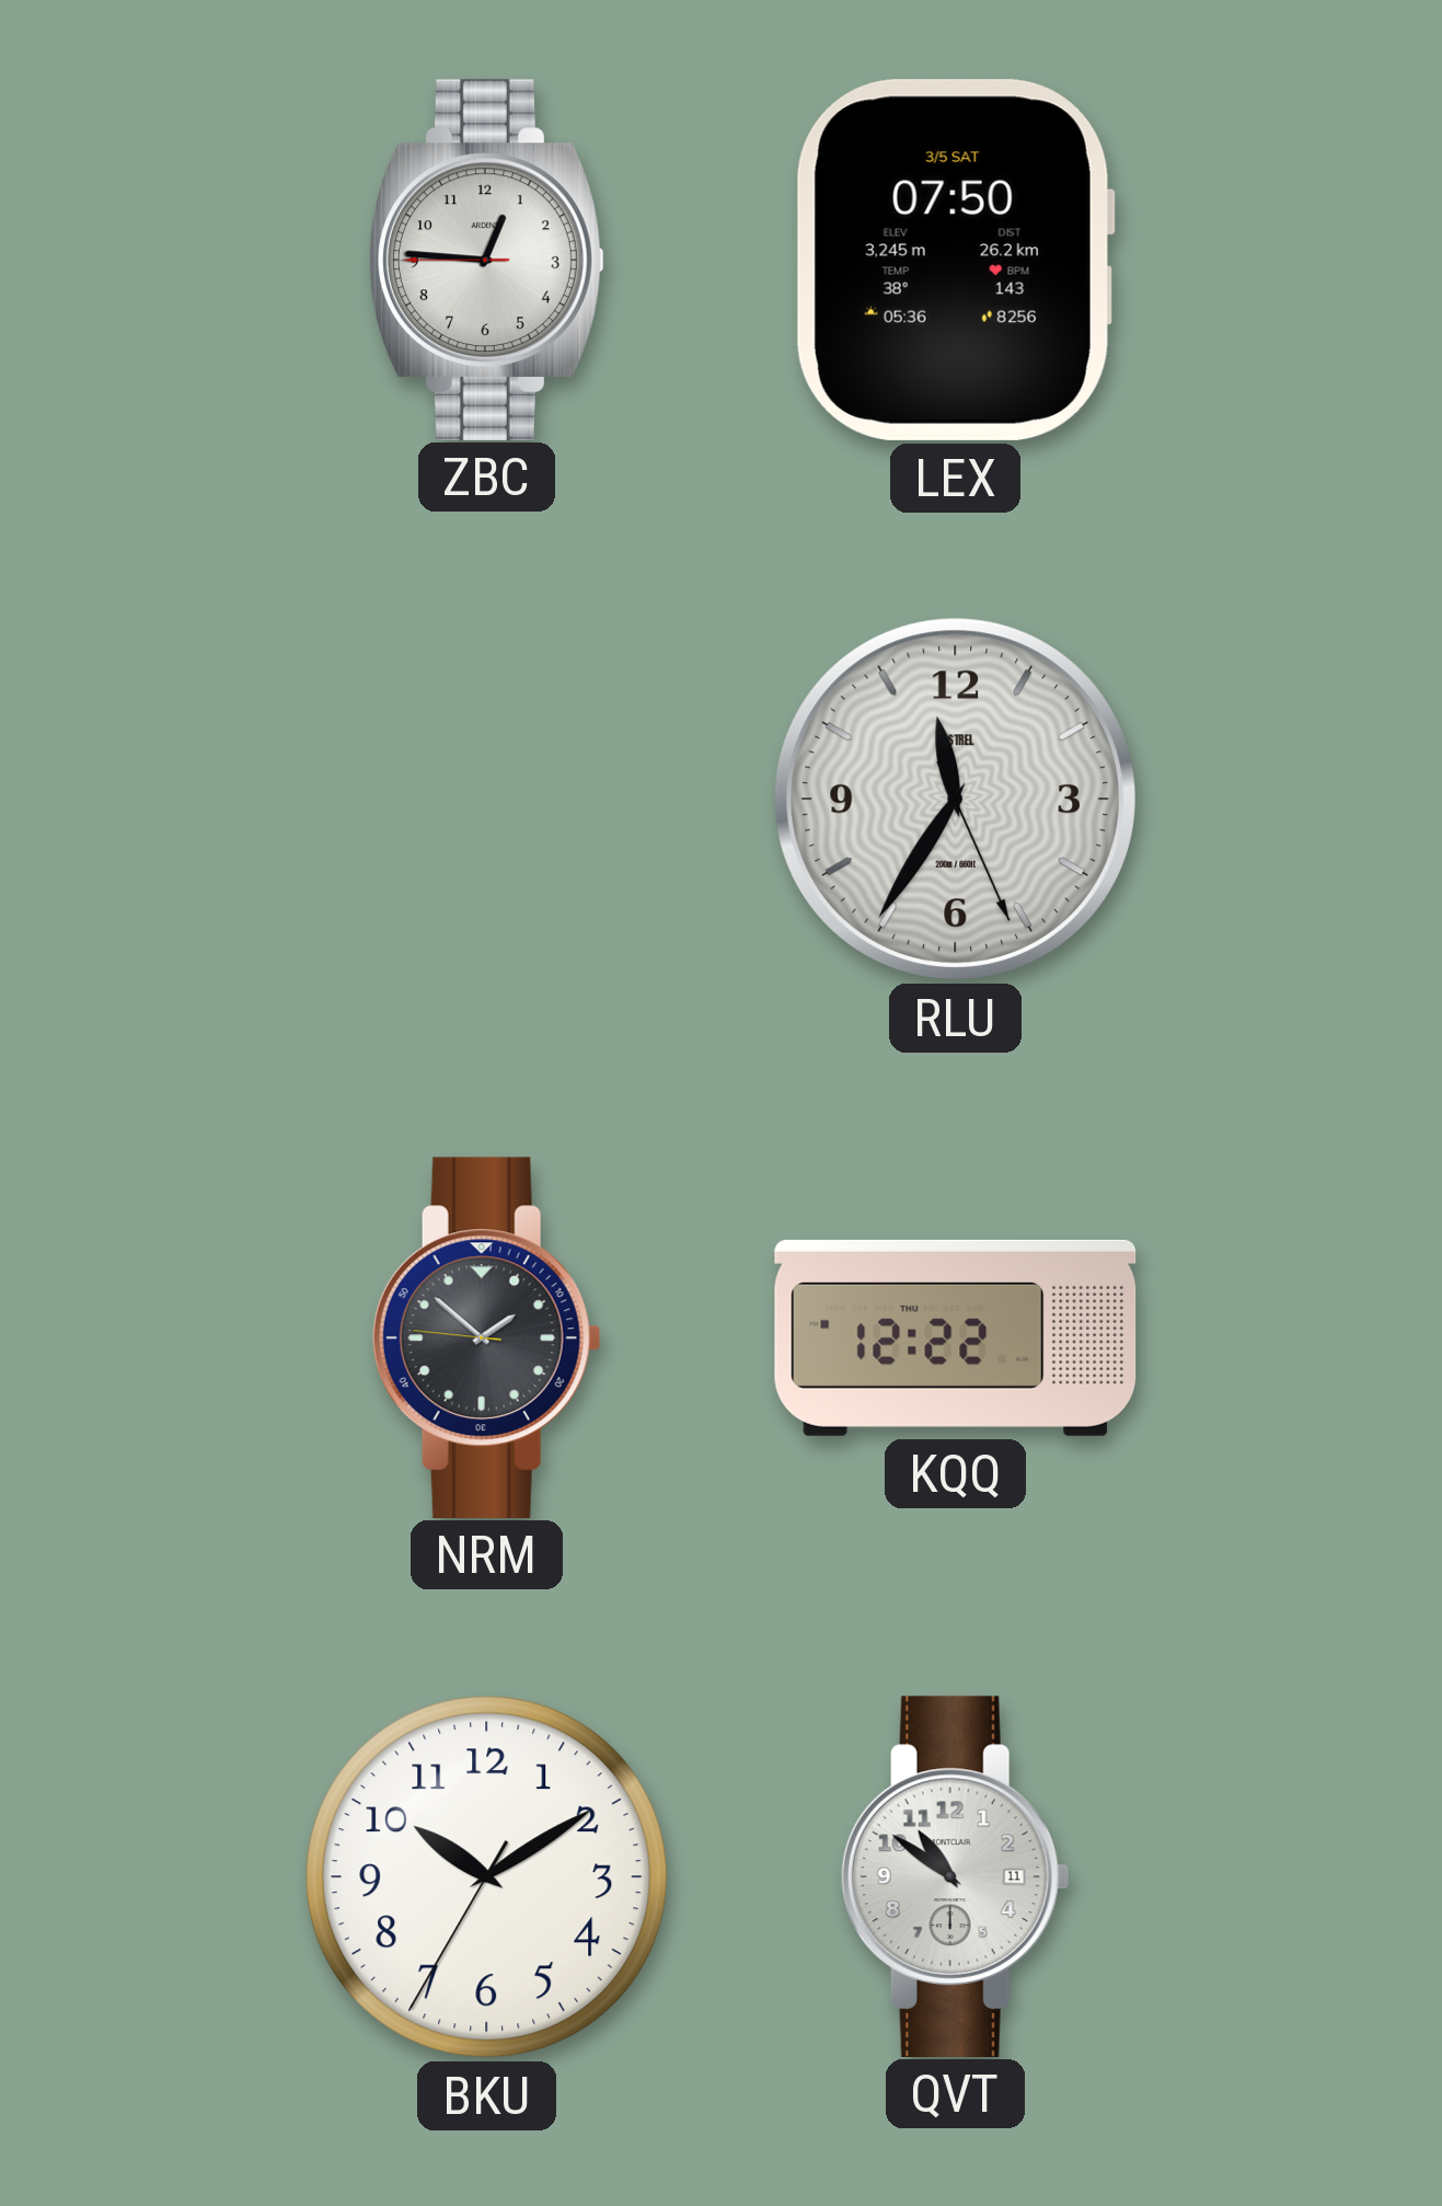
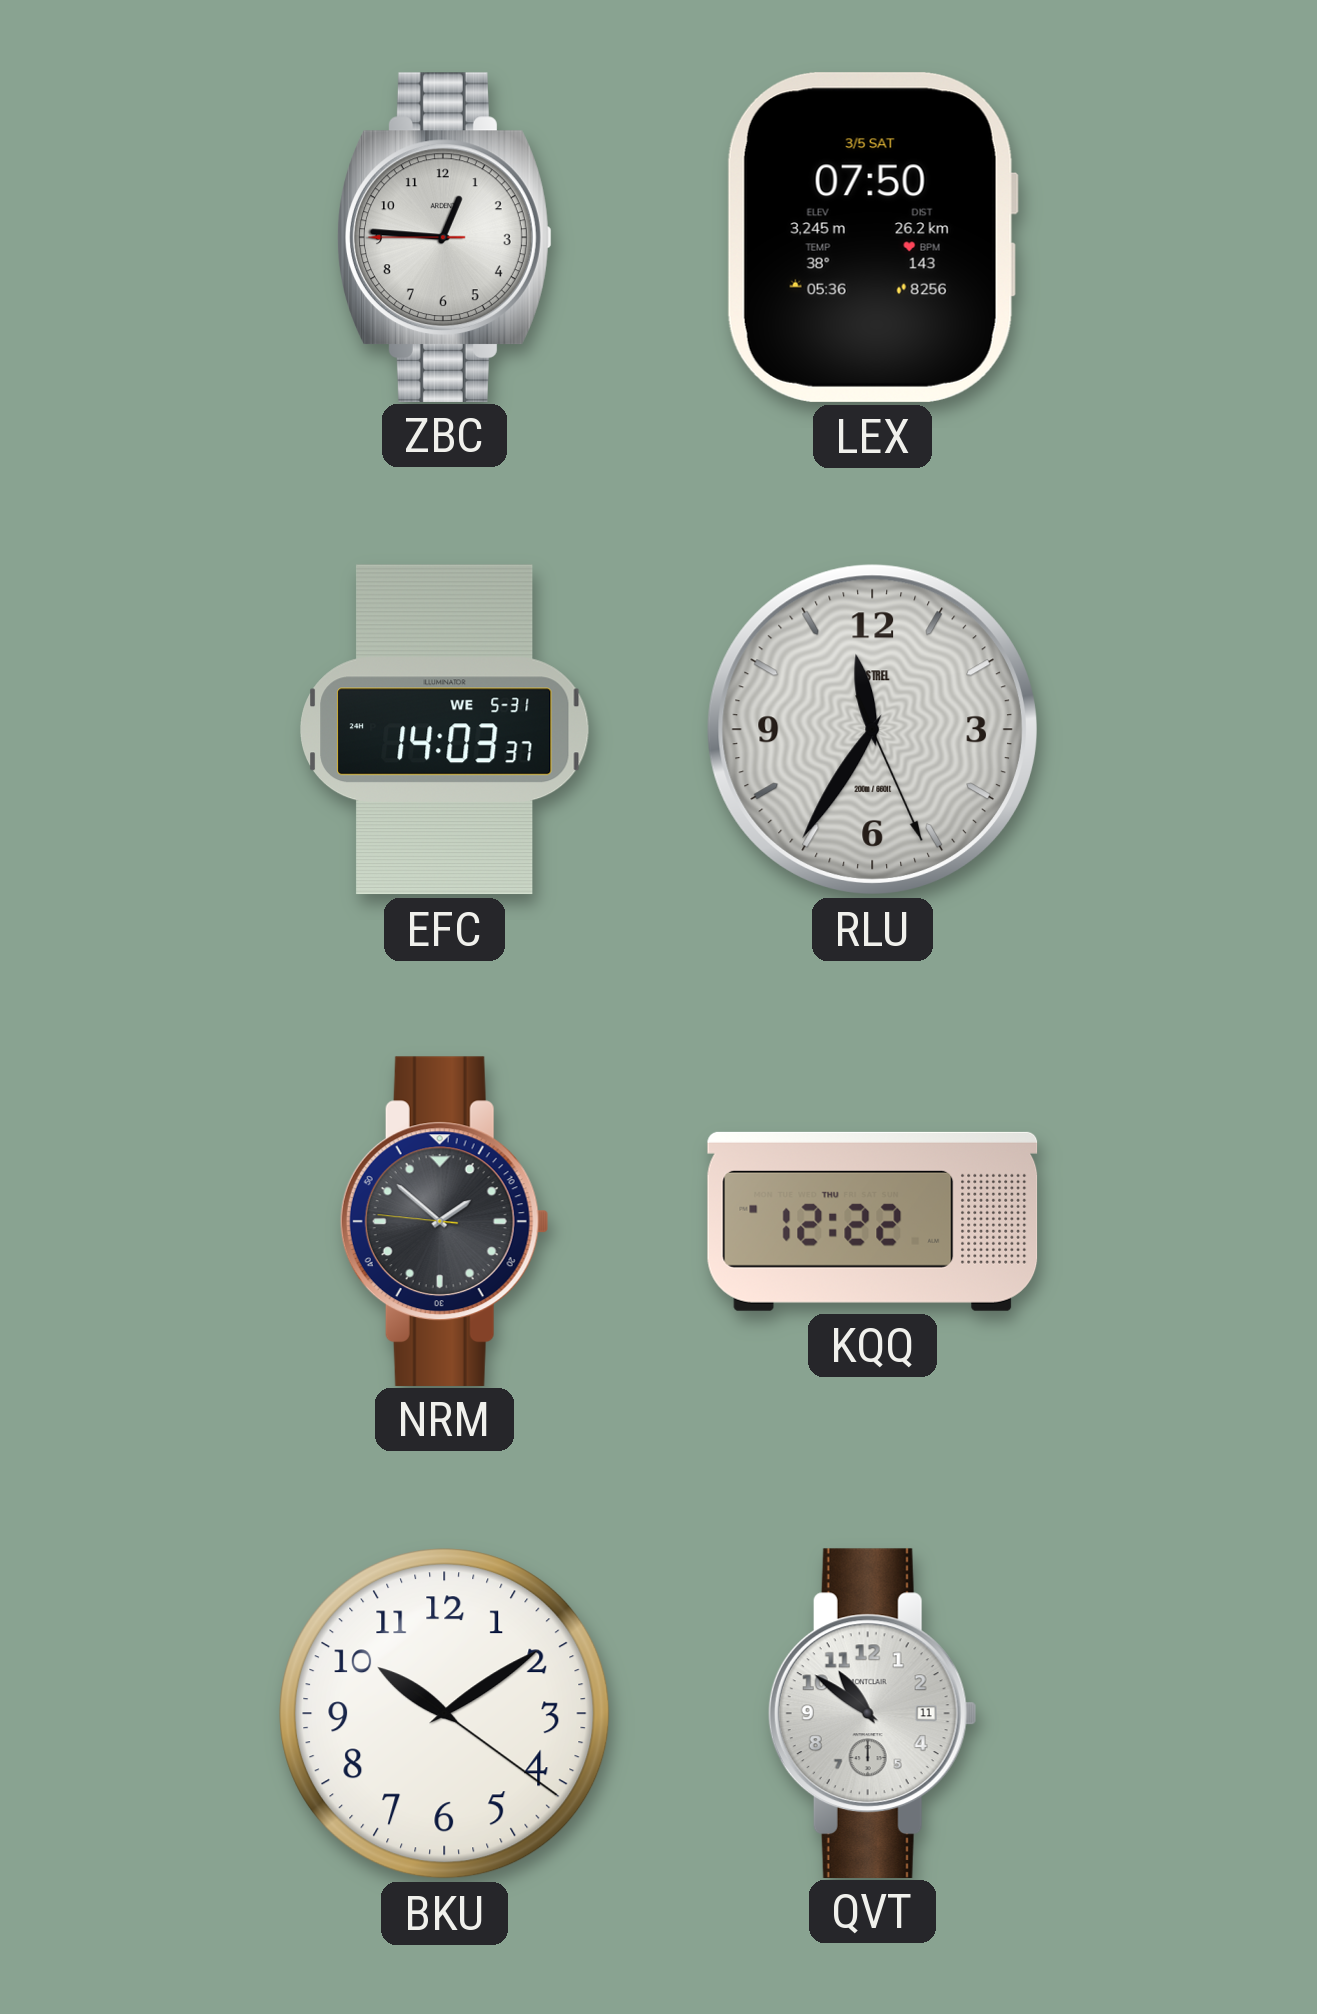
EFC: none -> 14:03 (445, 730)
BKU: 10:09:35 -> 10:09:21 (445, 1714)
